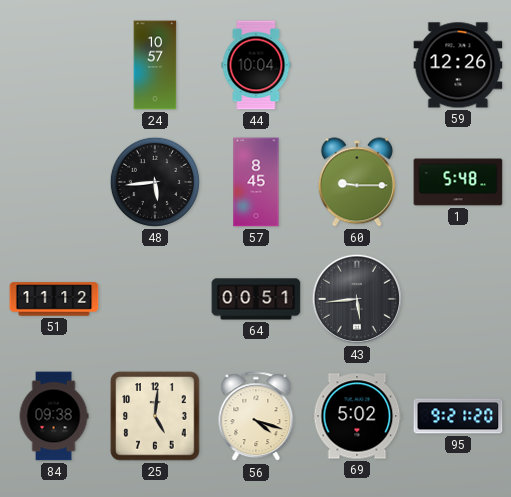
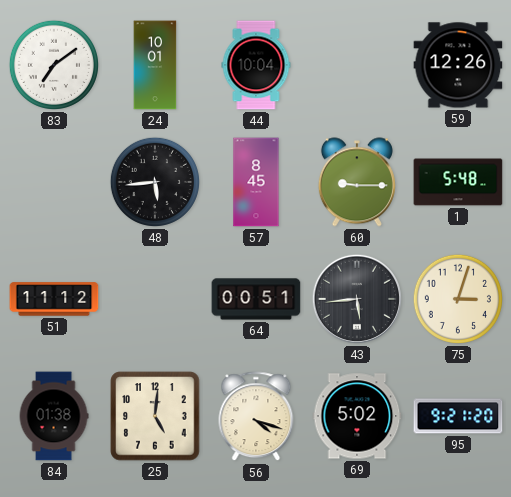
83: none -> 7:09 (54, 65)
24: 10:57 -> 10:01 (155, 65)
75: none -> 3:03 (458, 299)
84: 09:38 -> 01:38 (54, 416)
